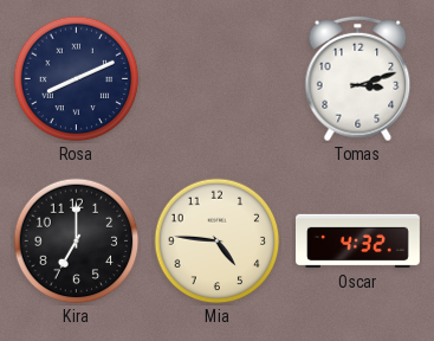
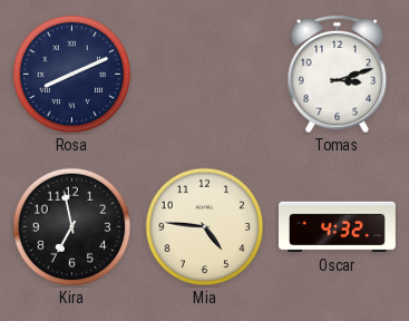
Kira: 7:00 -> 6:58 (72, 227)
